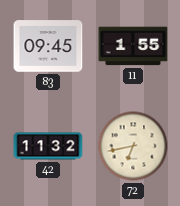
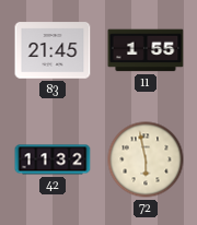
83: 09:45 -> 21:45 (53, 50)
72: 6:43 -> 5:58 (146, 159)
